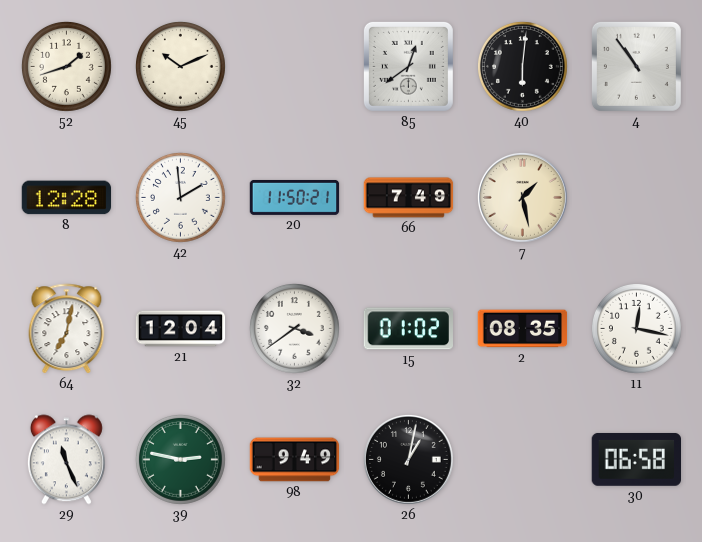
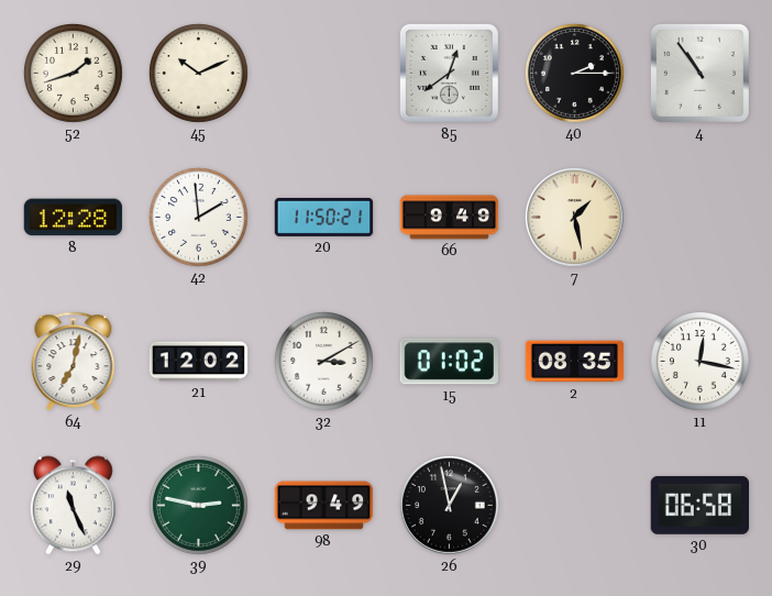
40: 6:01 -> 2:15 (575, 74)
66: 7:49 -> 9:49 (450, 218)
21: 12:04 -> 12:02 (199, 362)
32: 3:39 -> 3:10 (324, 362)
26: 1:02 -> 12:58 (449, 505)
